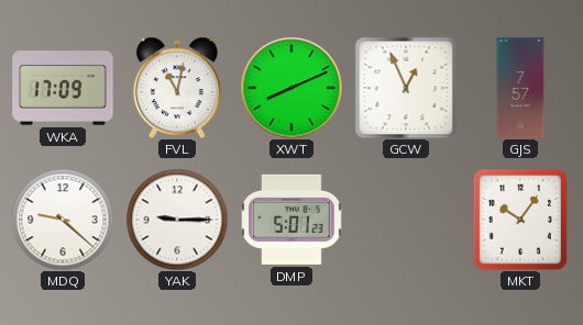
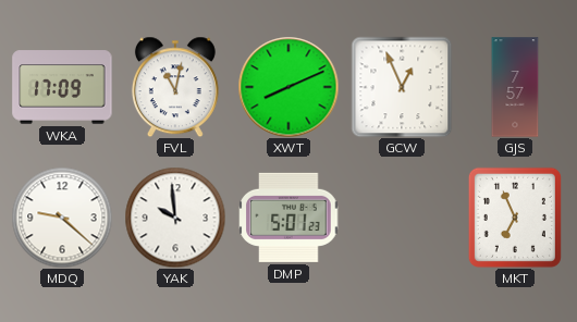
YAK: 9:15 -> 9:59 (175, 218)
MKT: 10:06 -> 6:56 (515, 218)
